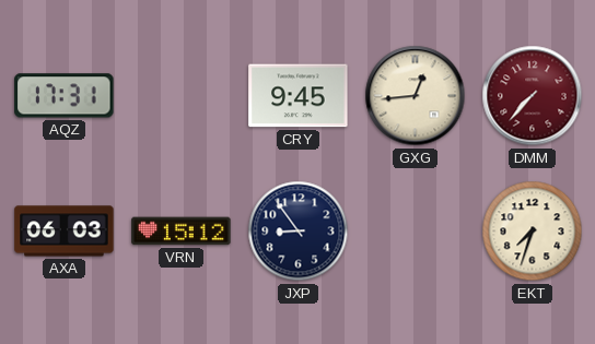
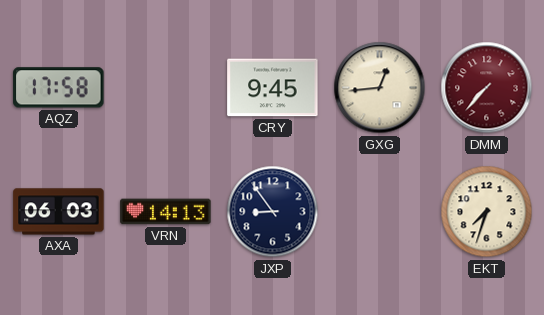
AQZ: 17:31 -> 17:58 (59, 88)
VRN: 15:12 -> 14:13 (166, 212)
